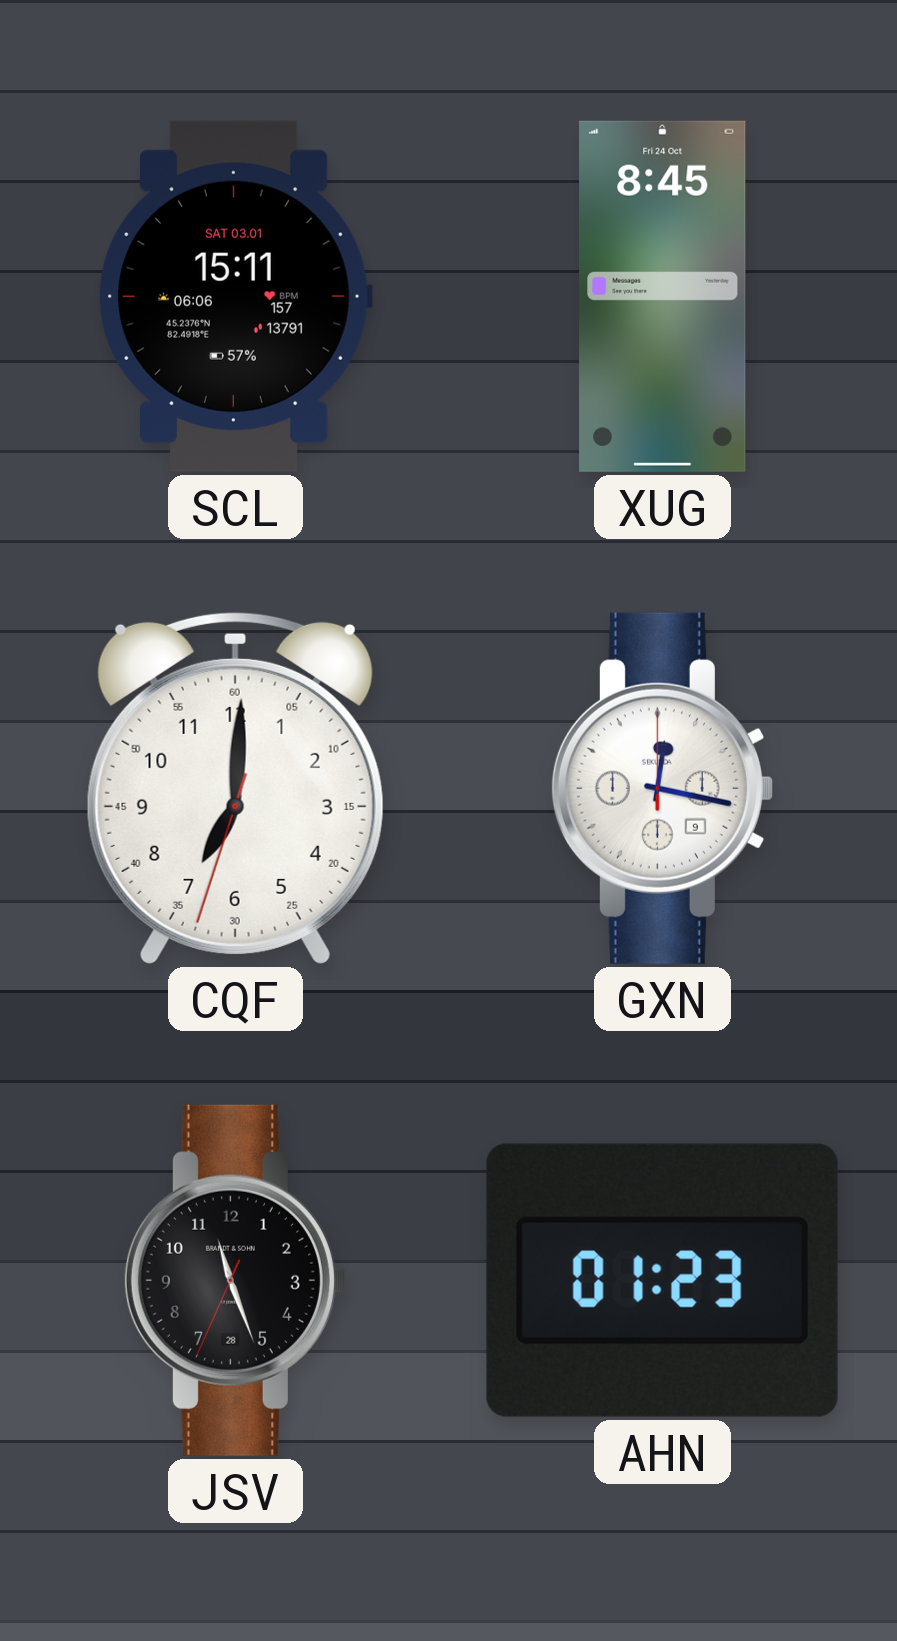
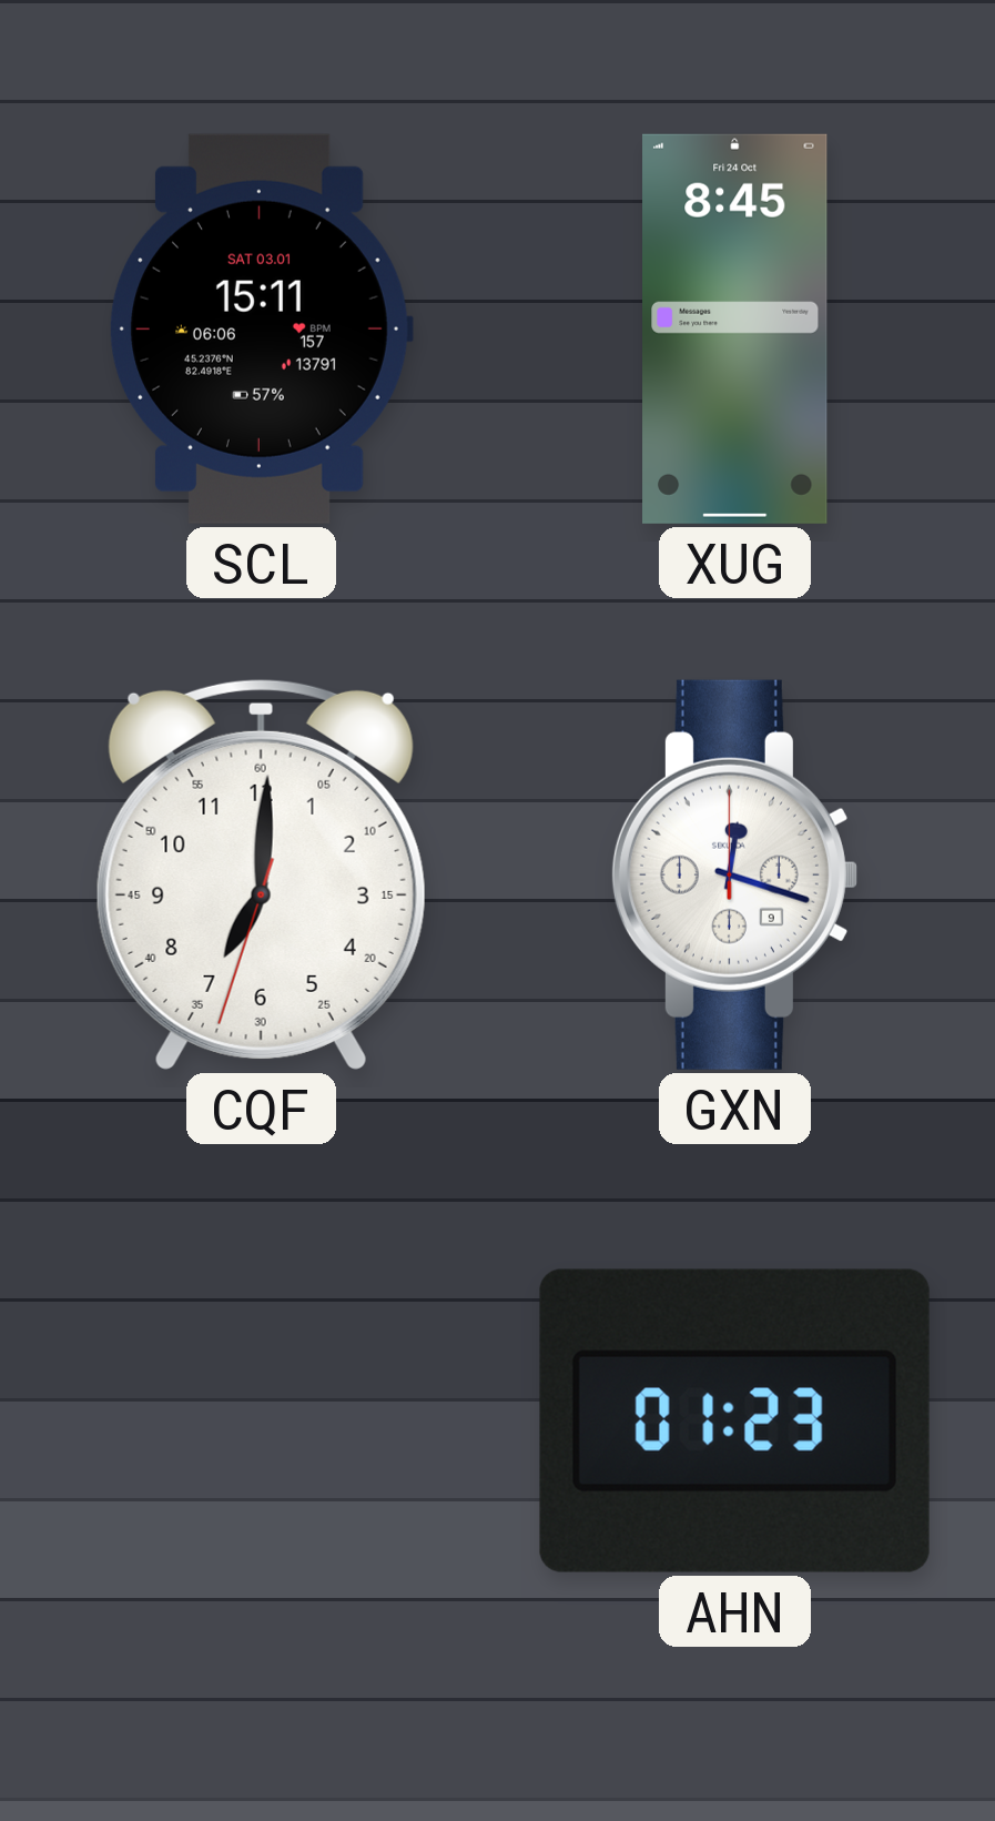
GXN: 12:17 -> 12:18 (734, 874)
JSV: 11:26 -> none (235, 1280)
